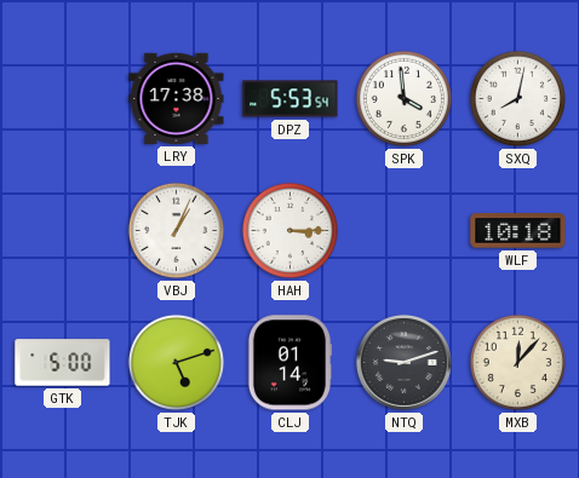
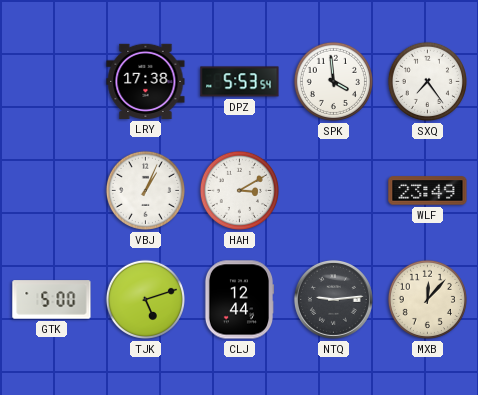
SXQ: 8:02 -> 7:24 (427, 81)
HAH: 3:15 -> 3:10 (239, 190)
WLF: 10:18 -> 23:49 (428, 191)
CLJ: 01:14 -> 12:44 (239, 300)
NTQ: 9:12 -> 9:14 (333, 299)
